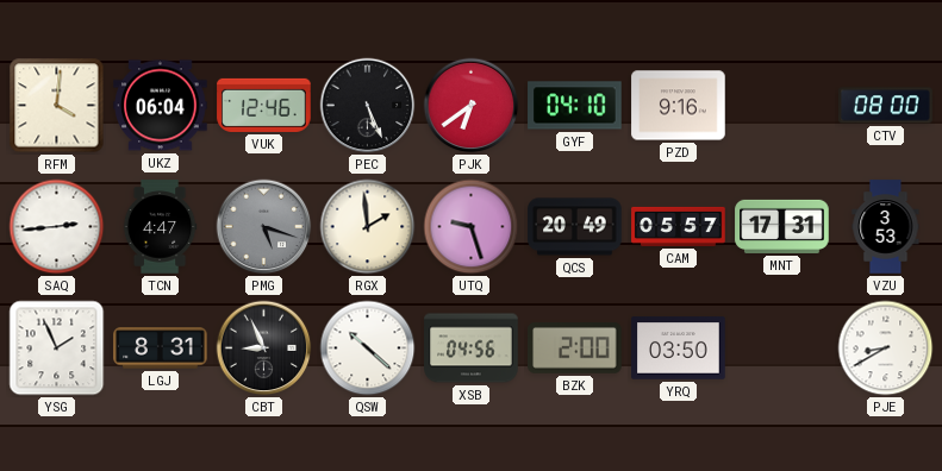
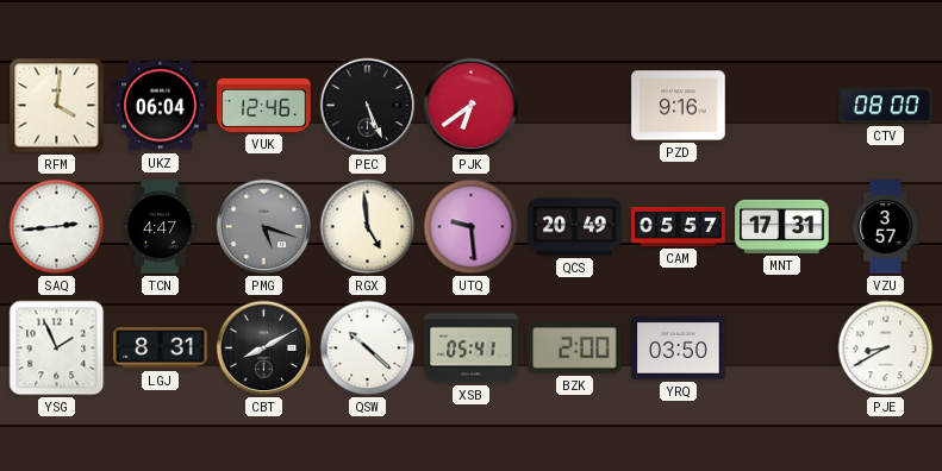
GYF: 04:10 -> none (575, 106)
RGX: 1:59 -> 4:59 (368, 227)
UTQ: 9:27 -> 9:29 (472, 227)
VZU: 3:53 -> 3:57 (886, 227)
CBT: 8:56 -> 8:10 (264, 348)
XSB: 04:56 -> 05:41 (472, 348)
